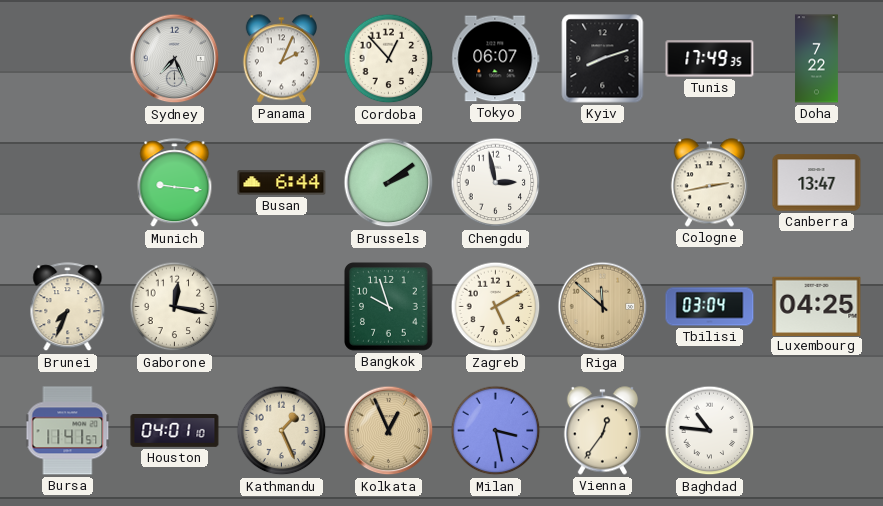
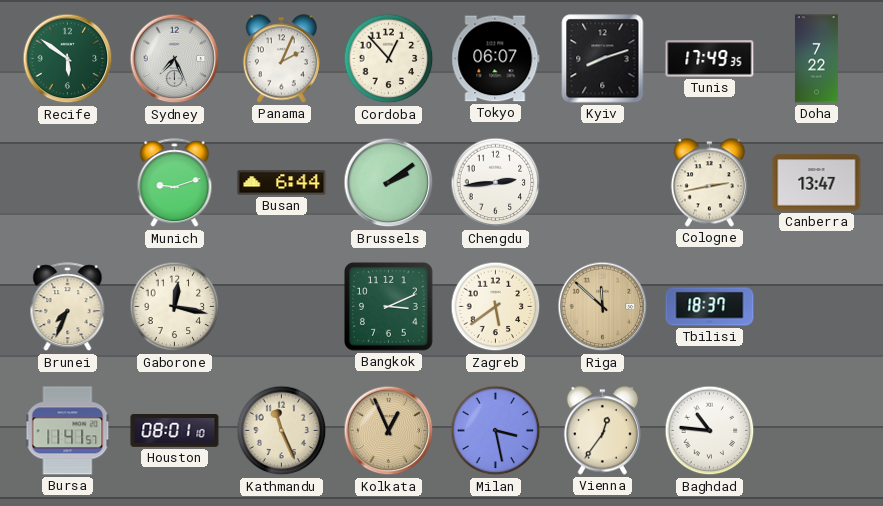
Recife: none -> 5:51 (68, 59)
Munich: 9:16 -> 9:12 (175, 183)
Chengdu: 2:58 -> 2:44 (496, 183)
Bangkok: 9:57 -> 3:11 (389, 307)
Zagreb: 5:10 -> 5:39 (496, 307)
Tbilisi: 03:04 -> 18:37 (710, 307)
Luxembourg: 04:25 -> none (817, 306)
Houston: 04:01 -> 08:01 (175, 431)
Kathmandu: 1:26 -> 11:26 (282, 431)
